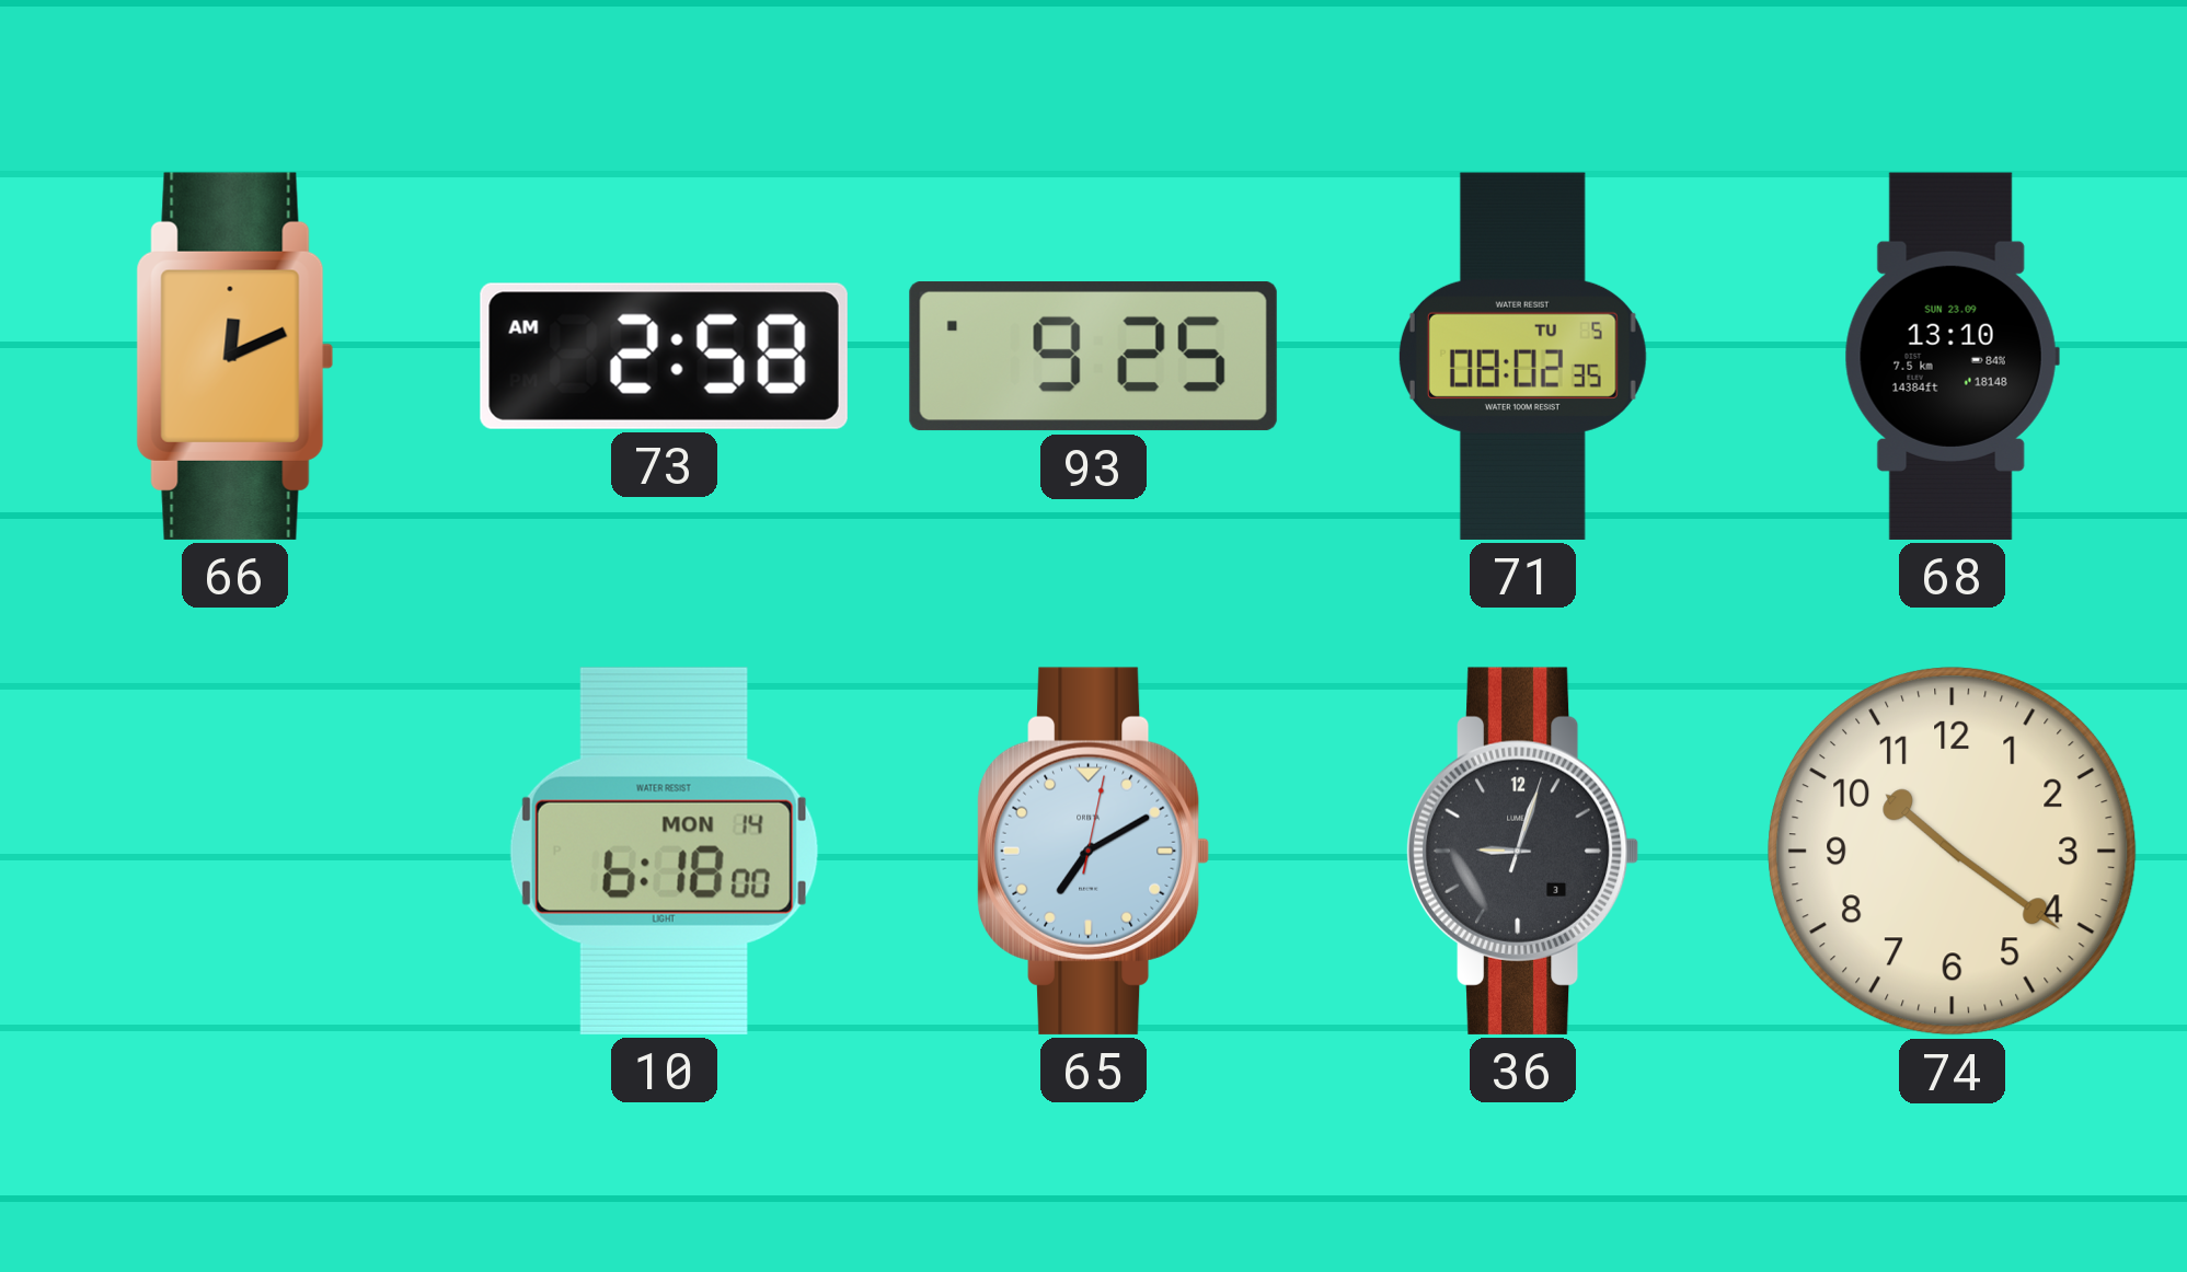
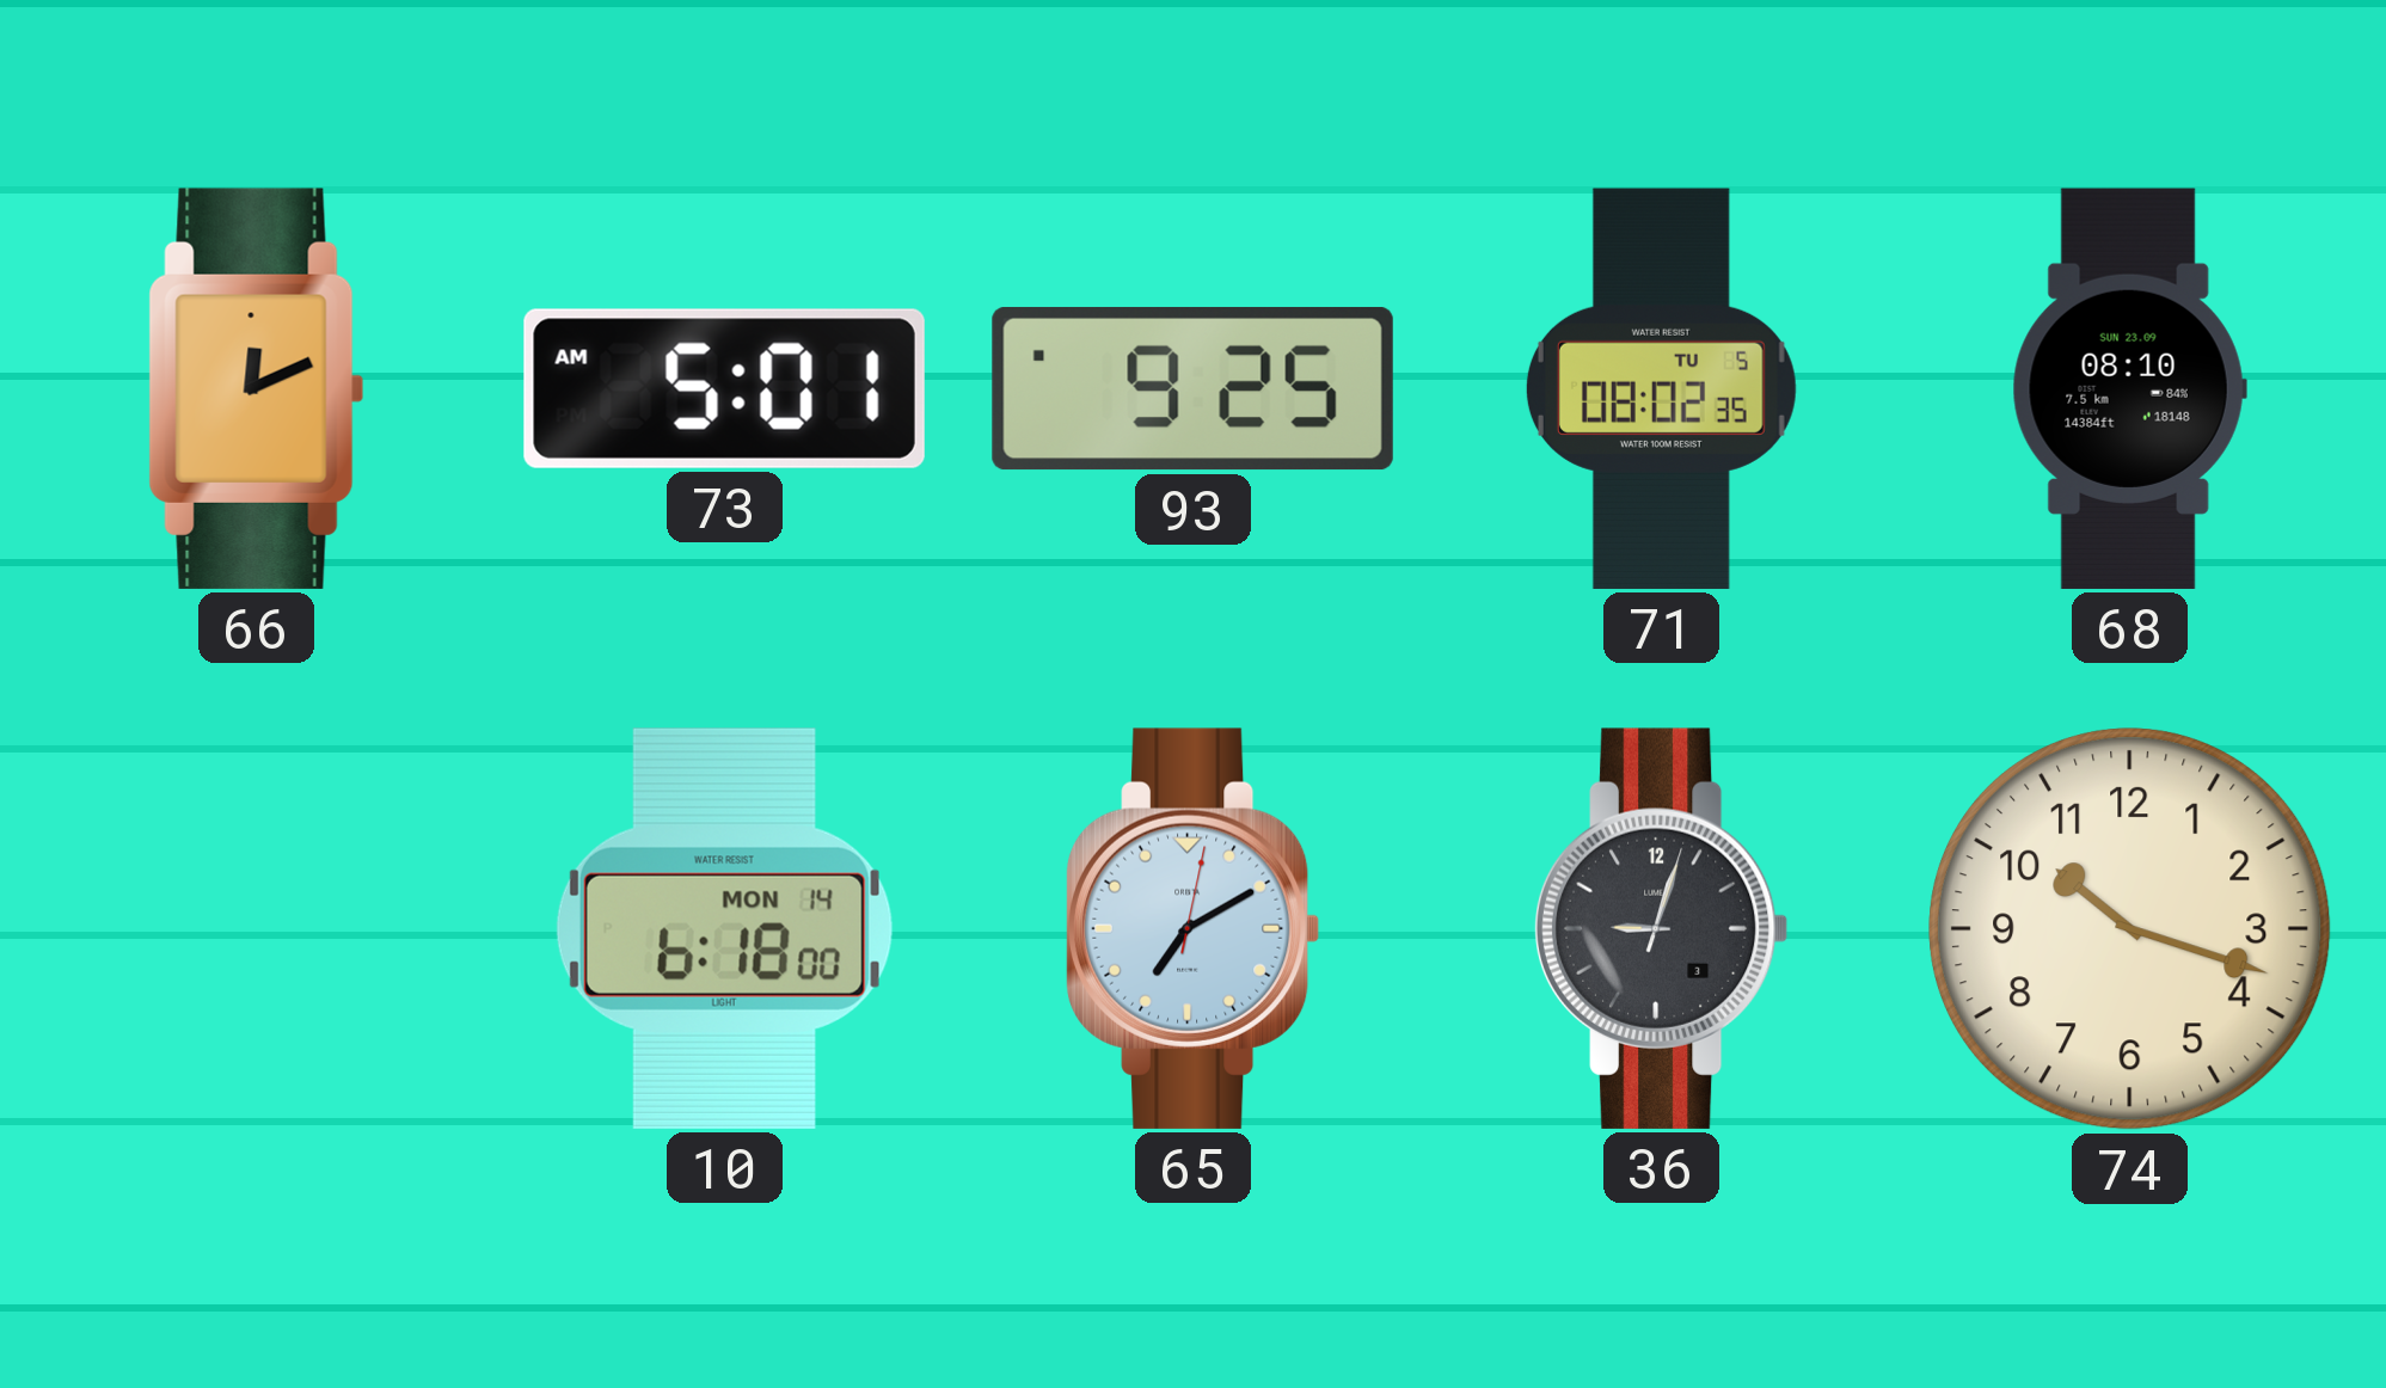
73: 2:58 -> 5:01 (724, 388)
68: 13:10 -> 08:10 (2129, 388)
74: 10:21 -> 10:18 (2130, 929)
